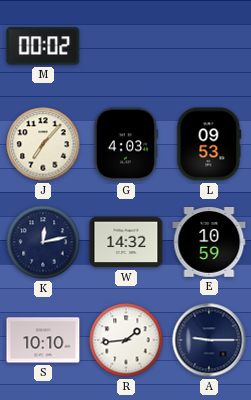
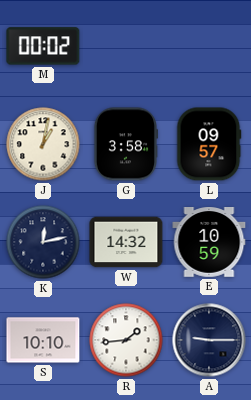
J: 7:07 -> 1:02 (43, 144)
G: 4:03 -> 3:58 (126, 144)
L: 09:53 -> 09:57 (209, 144)
